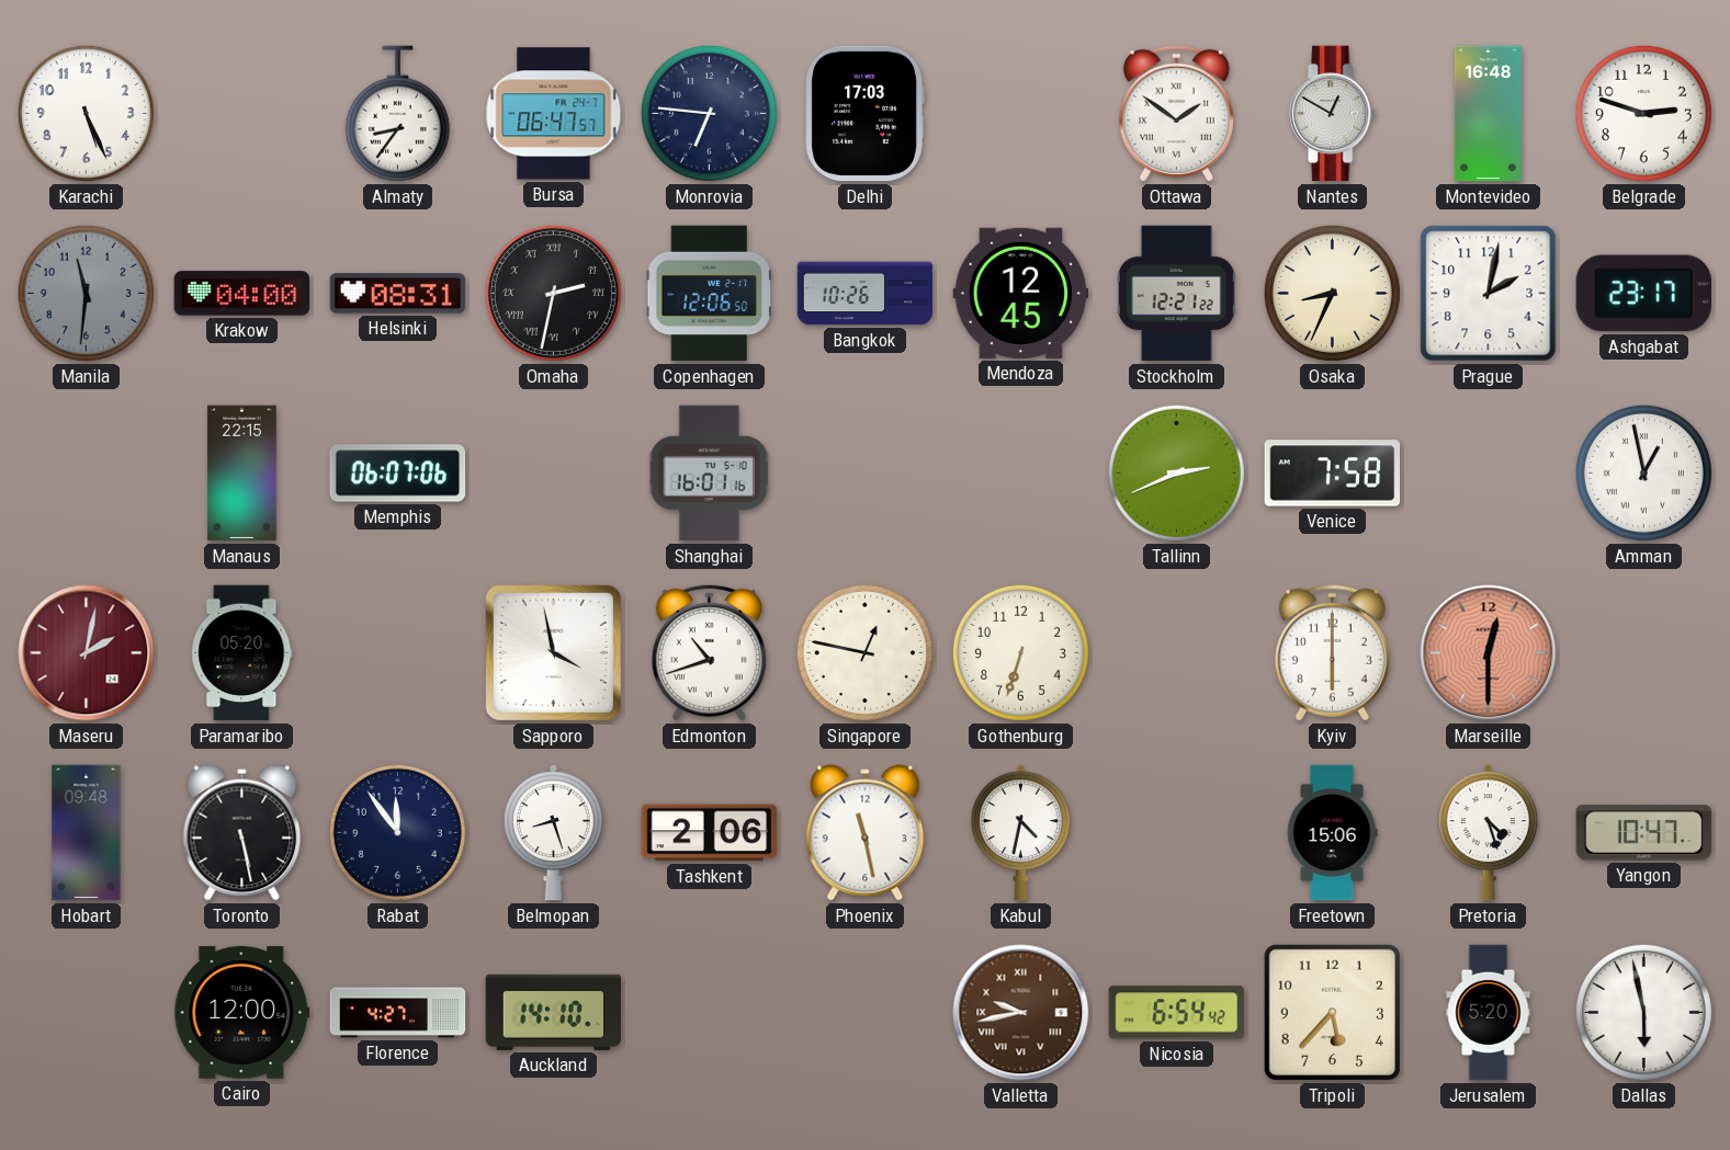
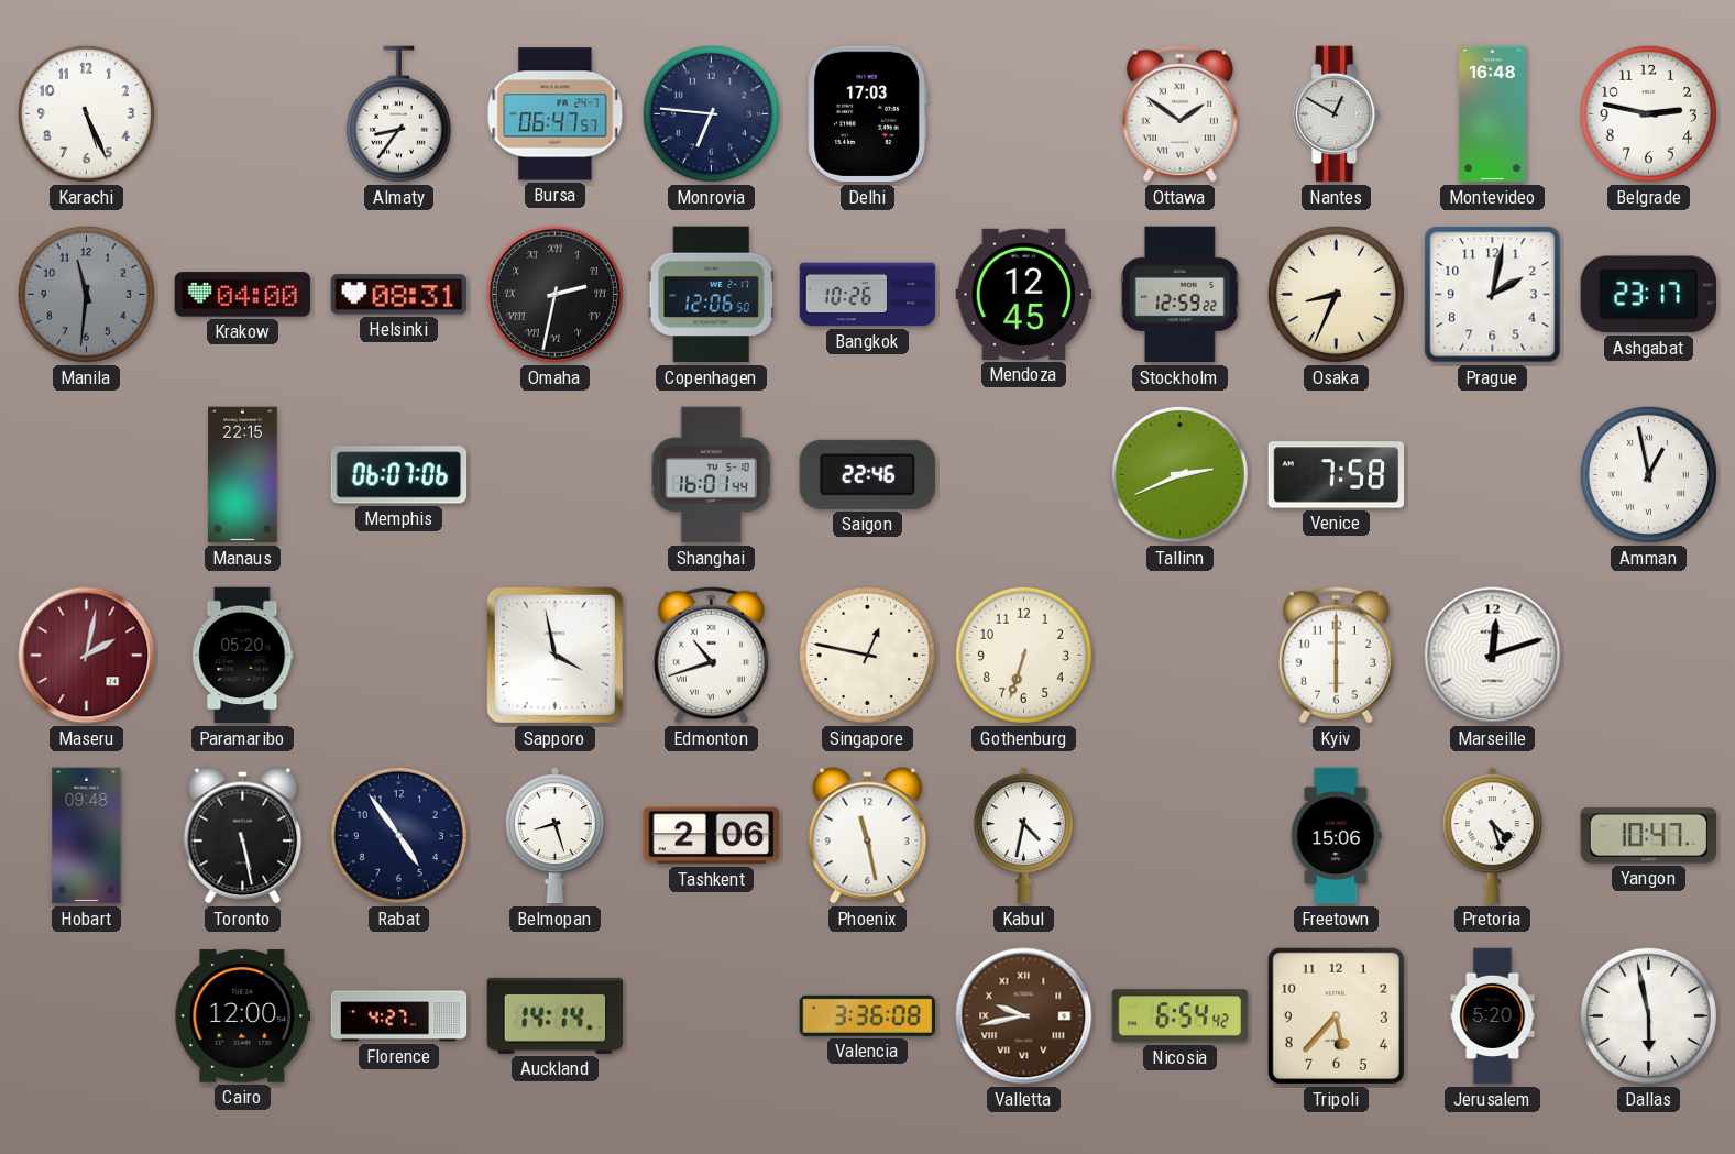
Belgrade: 2:48 -> 2:47 (1648, 113)
Stockholm: 12:21 -> 12:59 (1179, 295)
Shanghai: 16:01:16 -> 16:01:44 (712, 475)
Saigon: none -> 22:46 (867, 474)
Marseille: 12:30 -> 12:12 (1493, 656)
Marseille dial: salmon -> white (1493, 656)
Rabat: 11:54 -> 4:54 (398, 835)
Auckland: 14:10 -> 14:14 (556, 1015)
Valencia: none -> 3:36 (868, 1015)
